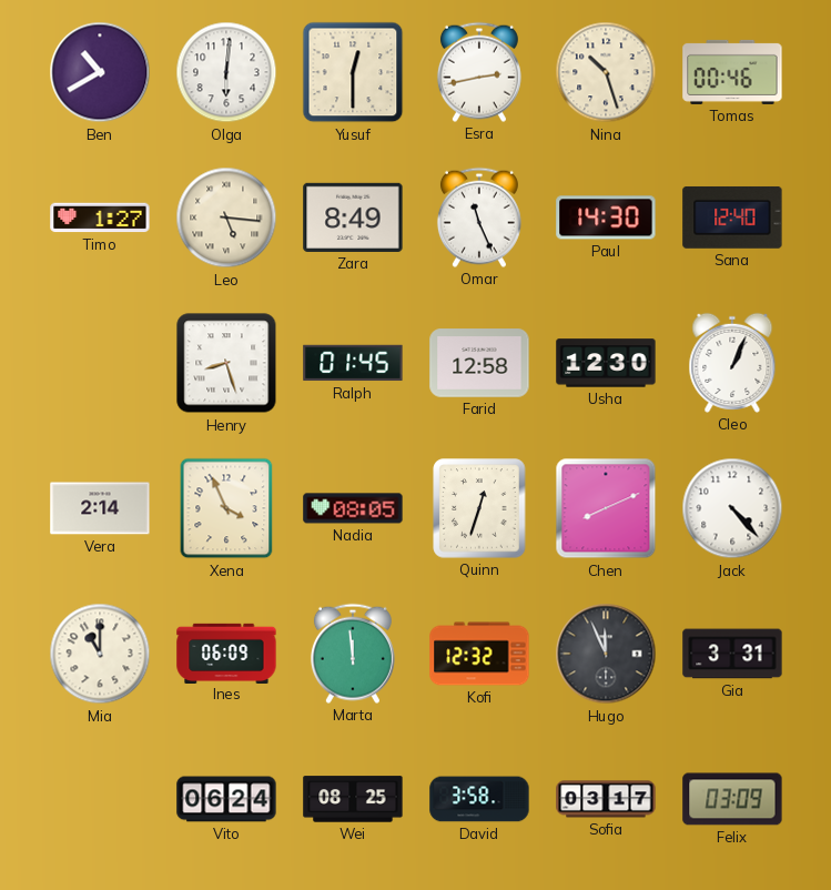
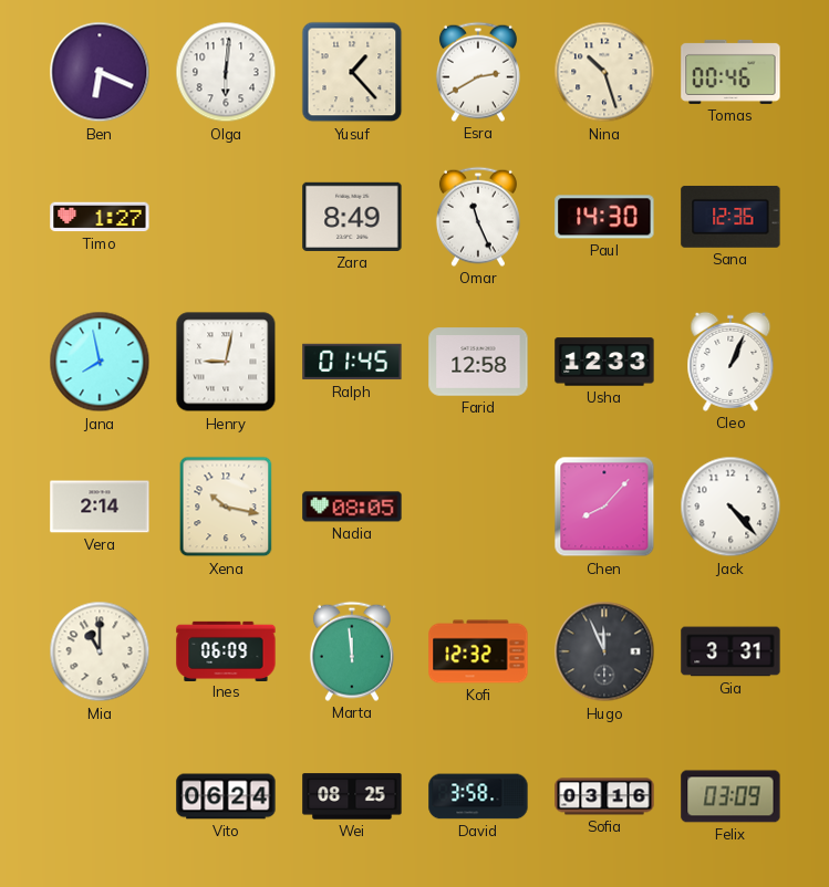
Ben: 10:40 -> 6:19 (100, 72)
Yusuf: 12:30 -> 1:23 (352, 72)
Esra: 2:43 -> 2:40 (478, 72)
Leo: 5:16 -> none (226, 218)
Sana: 12:40 -> 12:36 (730, 217)
Jana: none -> 7:58 (100, 362)
Henry: 8:27 -> 9:02 (226, 362)
Usha: 12:30 -> 12:33 (604, 362)
Xena: 3:56 -> 10:17 (226, 507)
Quinn: 12:33 -> none (479, 508)
Chen: 8:11 -> 8:07 (604, 507)
Sofia: 03:17 -> 03:16 (604, 796)
